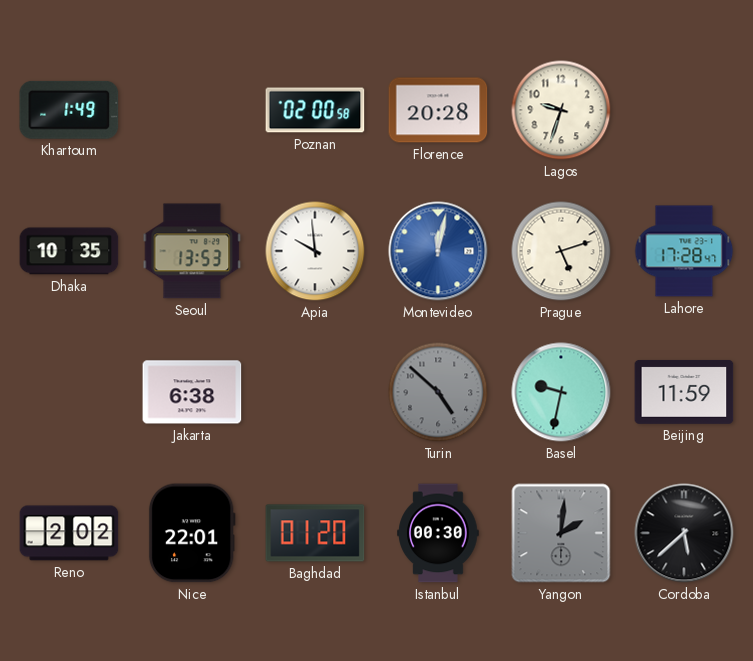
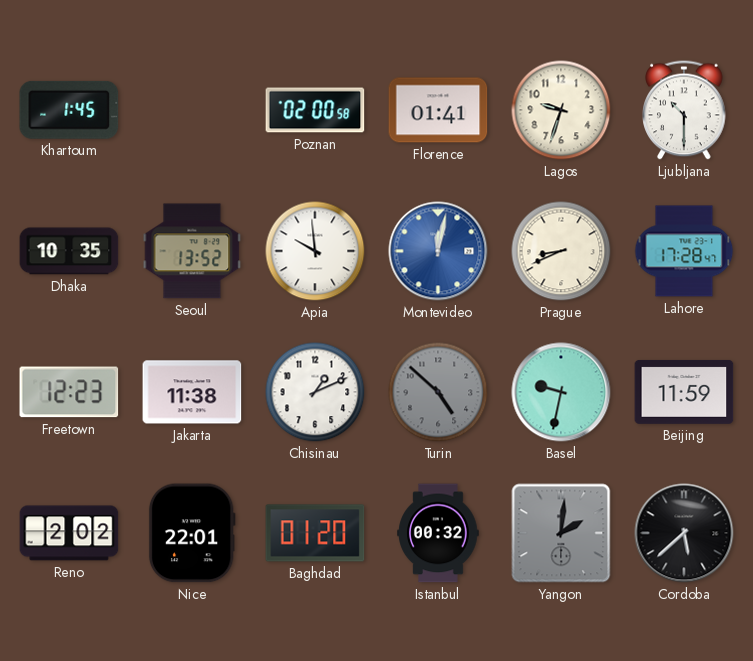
Khartoum: 1:49 -> 1:45 (69, 110)
Florence: 20:28 -> 01:41 (438, 110)
Ljubljana: none -> 10:30 (684, 110)
Seoul: 13:53 -> 13:52 (192, 251)
Prague: 5:12 -> 8:41 (561, 251)
Freetown: none -> 12:23 (69, 392)
Jakarta: 6:38 -> 11:38 (192, 392)
Chisinau: none -> 1:11 (315, 392)
Istanbul: 00:30 -> 00:32 (438, 533)
